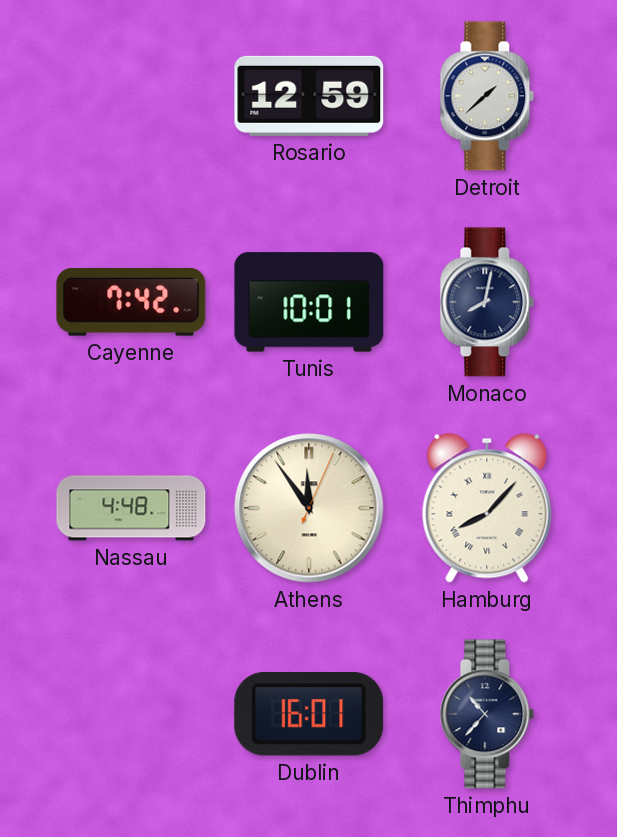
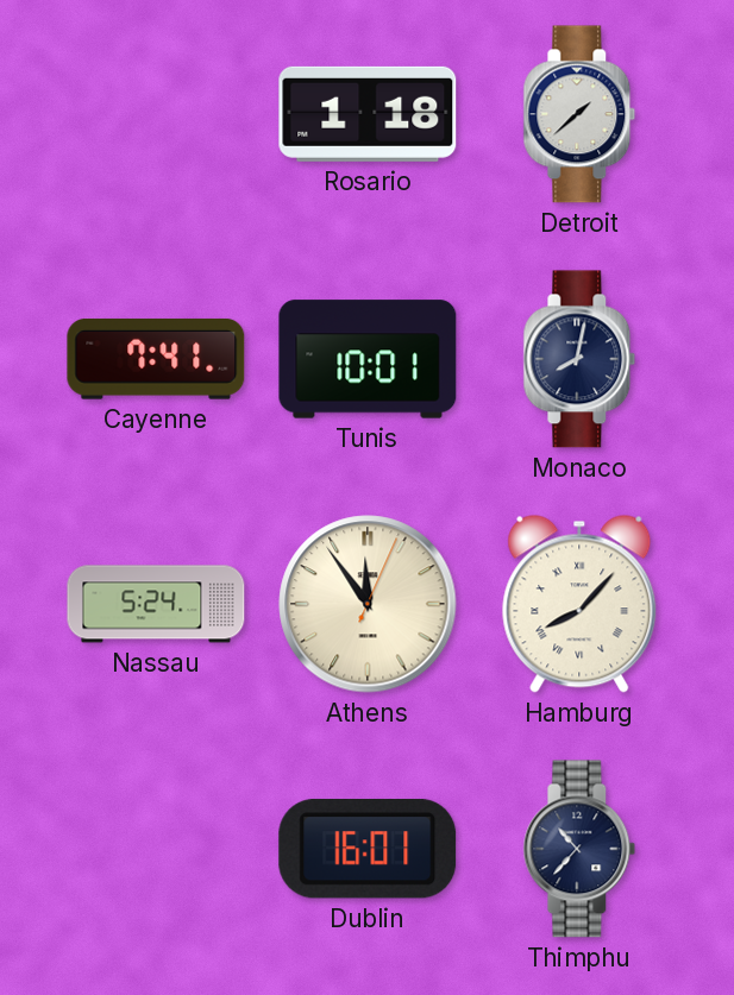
Rosario: 12:59 -> 1:18 (368, 114)
Cayenne: 7:42 -> 7:41 (156, 359)
Nassau: 4:48 -> 5:24 (156, 604)
